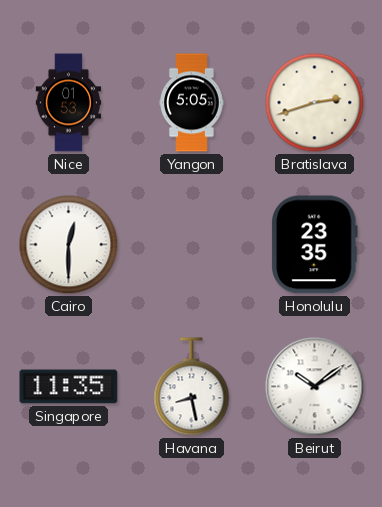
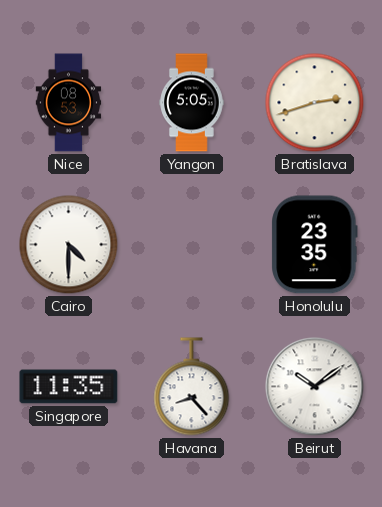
Nice: 01:53 -> 08:53 (69, 103)
Cairo: 12:30 -> 4:30 (69, 245)
Havana: 8:28 -> 8:23 (192, 387)
